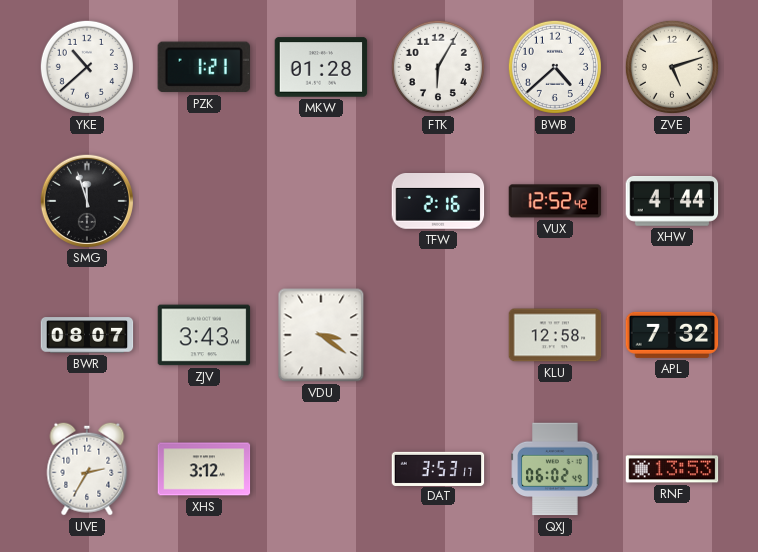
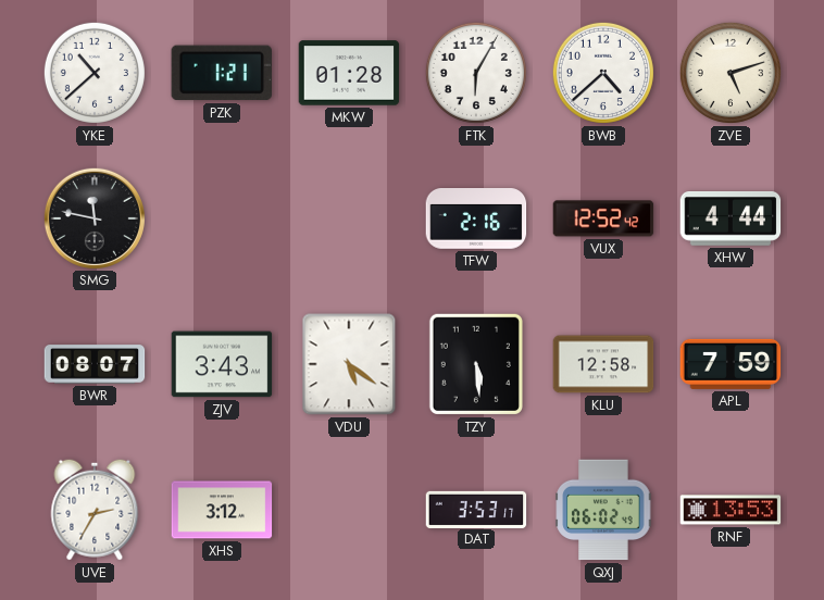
SMG: 11:57 -> 11:47 (93, 217)
VDU: 3:21 -> 5:21 (349, 364)
TZY: none -> 5:29 (476, 364)
APL: 7:32 -> 7:59 (731, 364)
